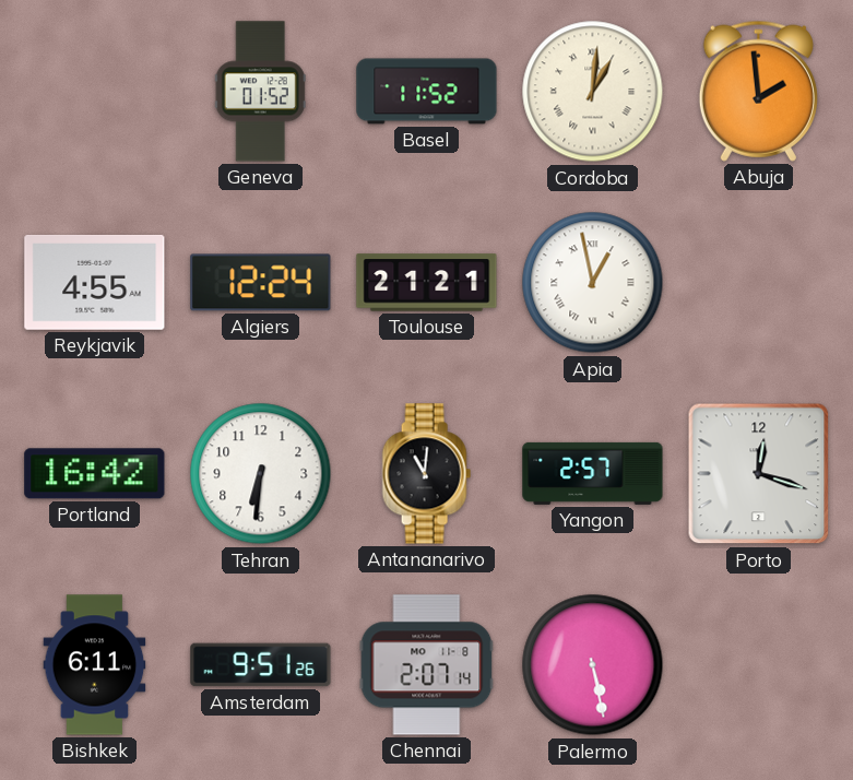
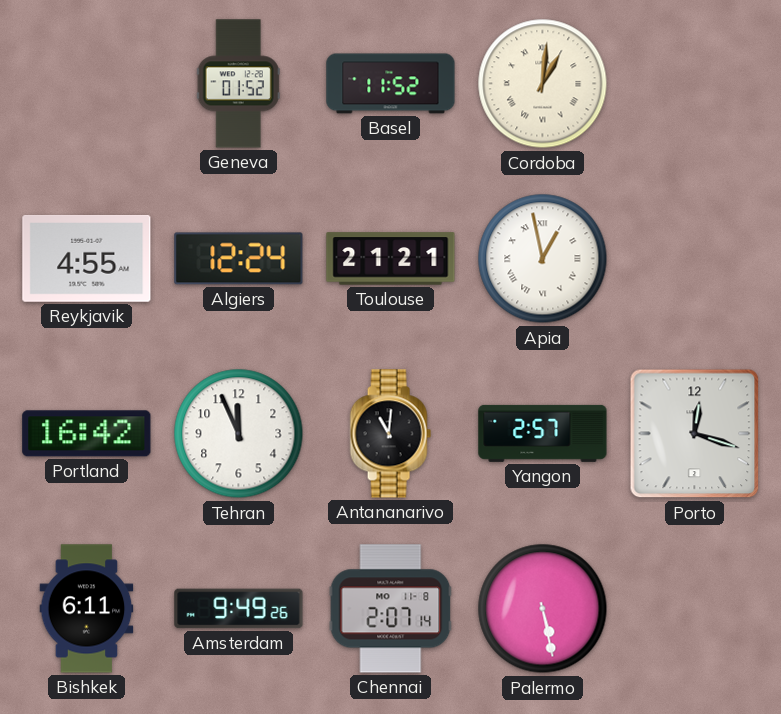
Abuja: 1:59 -> none (758, 91)
Tehran: 6:31 -> 11:56 (239, 434)
Amsterdam: 9:51 -> 9:49 (239, 609)
